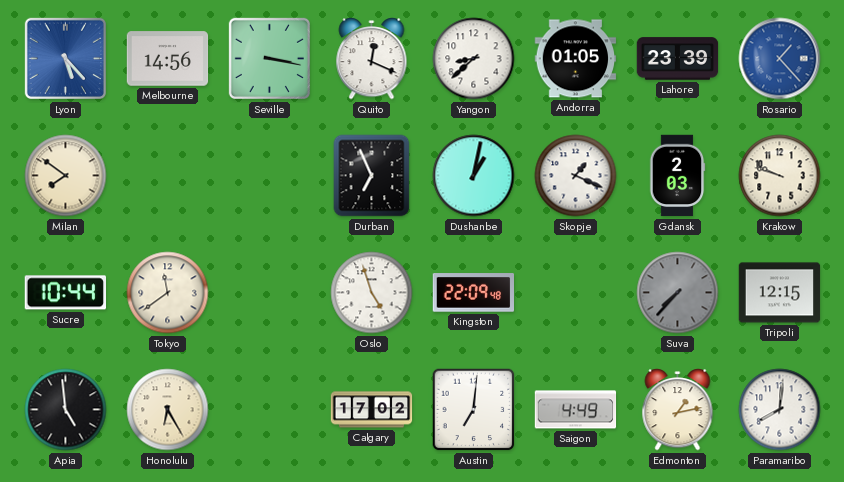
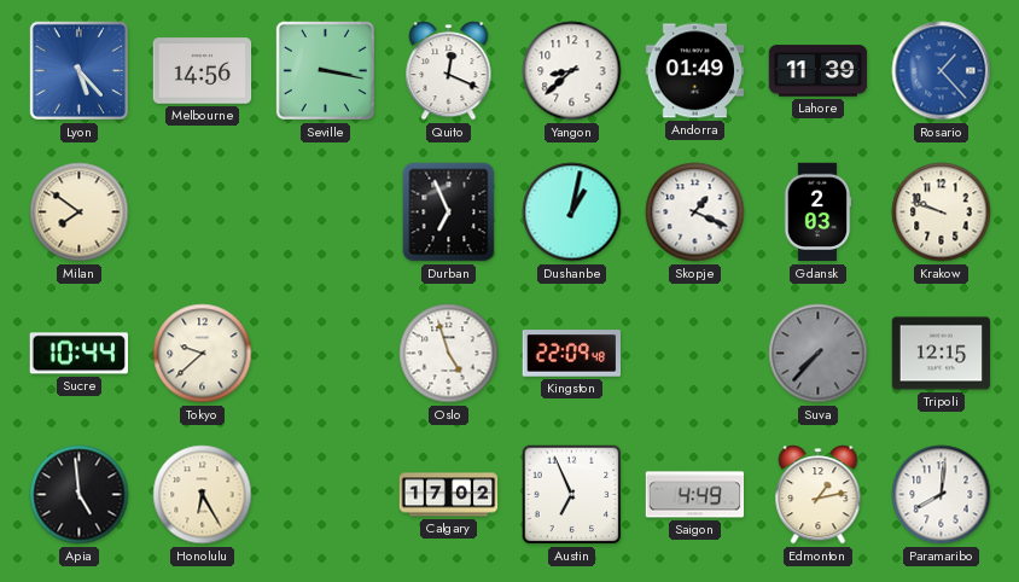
Andorra: 01:05 -> 01:49 (695, 71)
Lahore: 23:39 -> 11:39 (819, 71)
Tokyo: 11:39 -> 9:38 (203, 354)
Austin: 7:01 -> 6:56 (572, 495)
